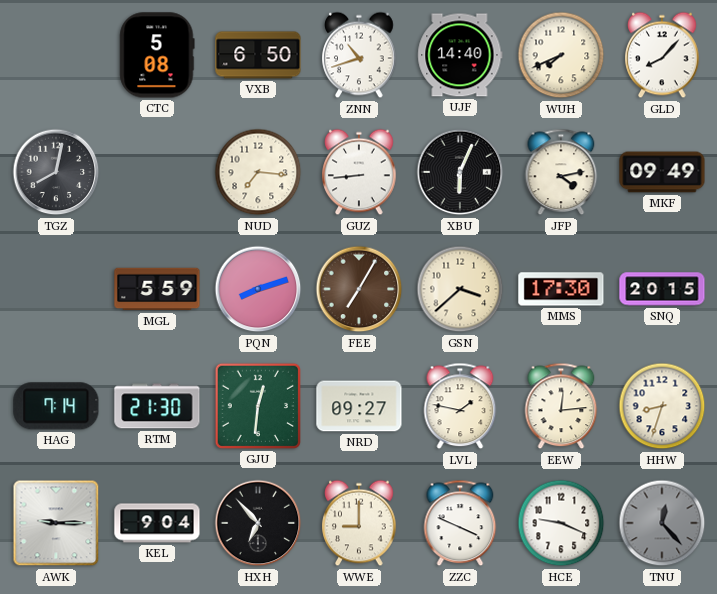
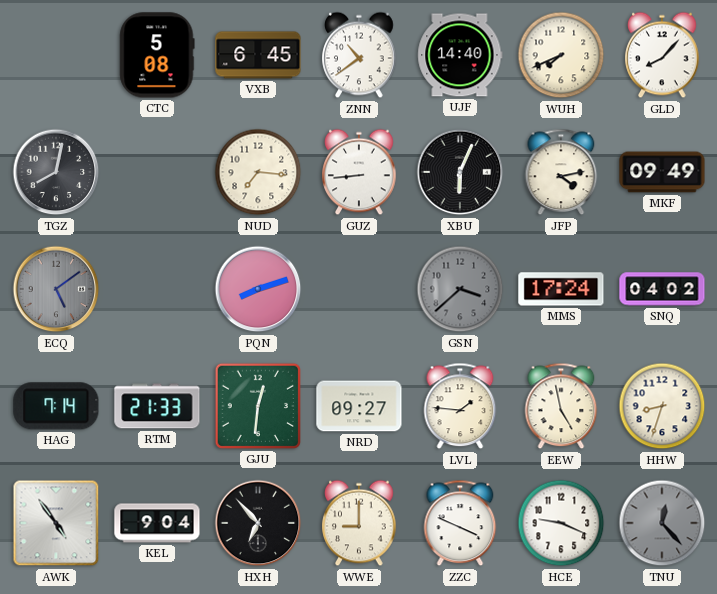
VXB: 6:50 -> 6:45 (258, 55)
ZNN: 10:42 -> 10:39 (359, 55)
ECQ: none -> 5:09 (56, 289)
MGL: 5:59 -> none (157, 289)
FEE: 7:05 -> none (359, 289)
GSN dial: cream -> grey (460, 289)
MMS: 17:30 -> 17:24 (561, 289)
SNQ: 20:15 -> 04:02 (662, 289)
RTM: 21:30 -> 21:33 (157, 406)
LVL: 1:47 -> 1:46 (460, 406)
EEW: 12:14 -> 4:58 (561, 406)
AWK: 9:15 -> 4:54 (56, 523)
